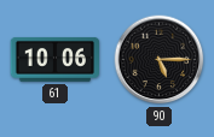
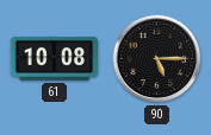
61: 10:06 -> 10:08 (55, 58)
